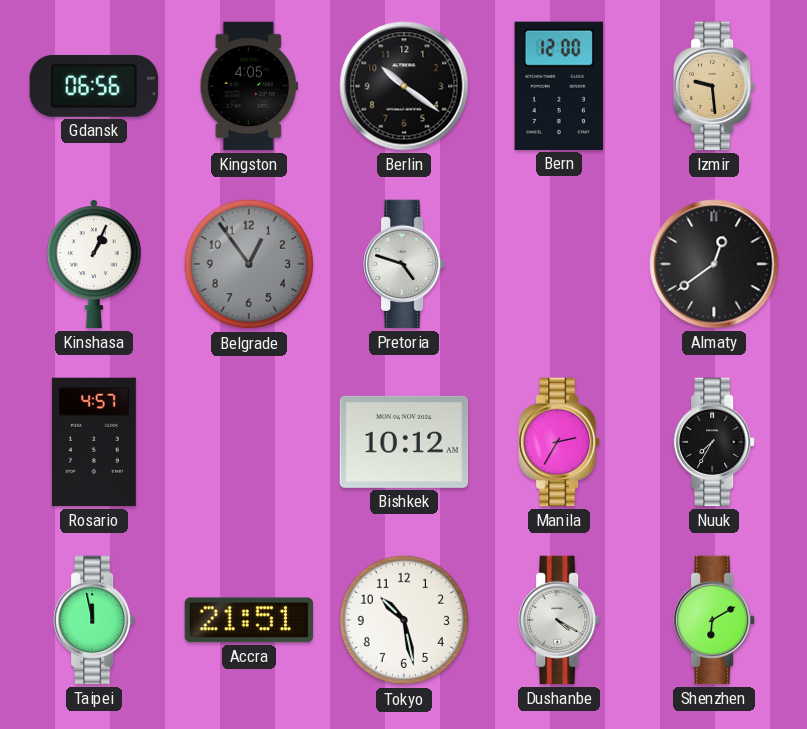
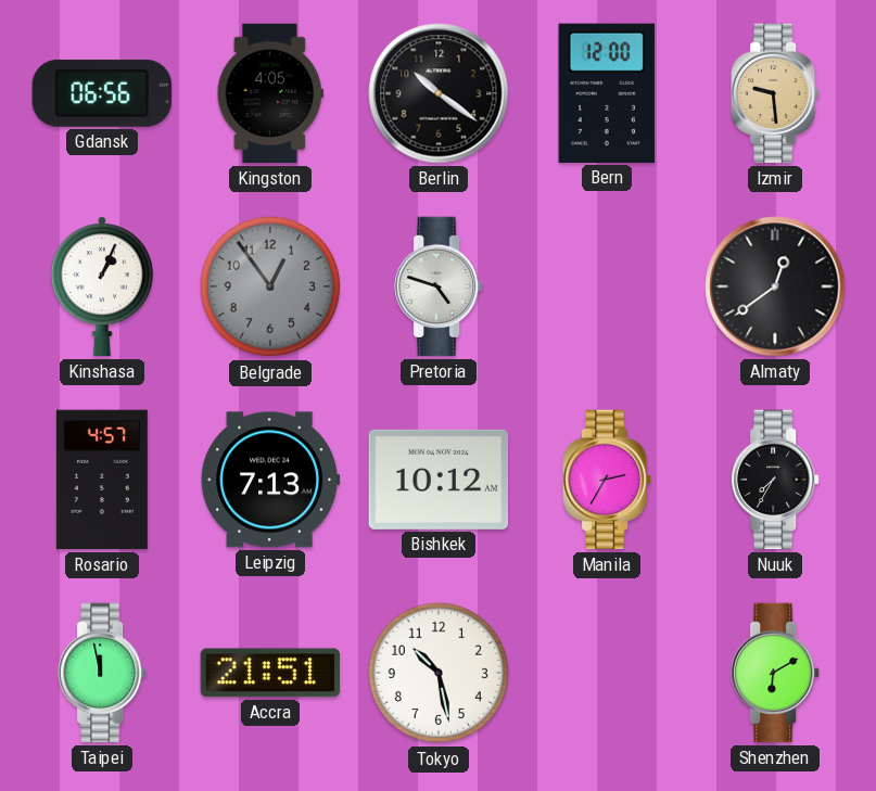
Leipzig: none -> 7:13 (270, 480)
Dushanbe: 4:20 -> none (560, 620)
